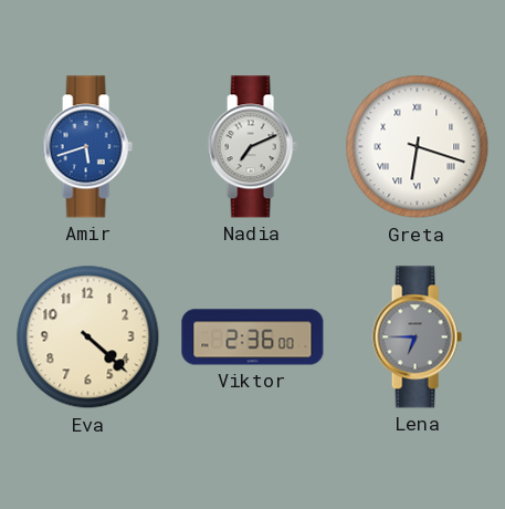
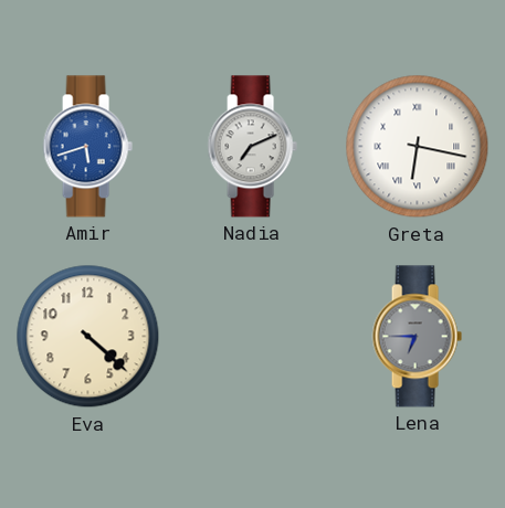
Greta: 6:18 -> 6:17 (418, 147)
Viktor: 2:36 -> none (253, 337)
